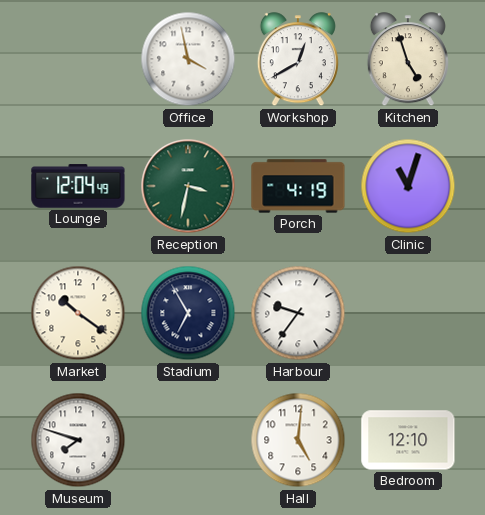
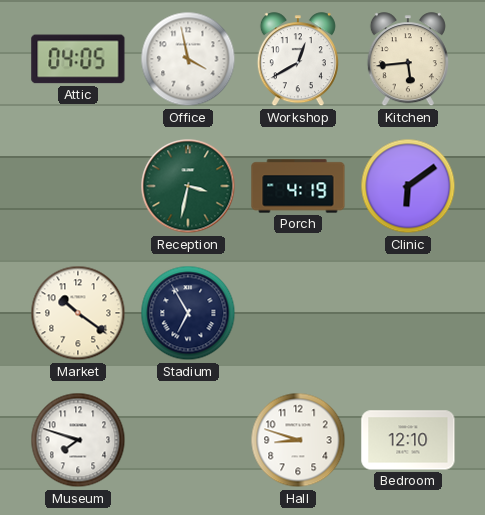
Attic: none -> 04:05 (78, 59)
Kitchen: 4:57 -> 5:44 (408, 60)
Lounge: 12:04 -> none (78, 186)
Clinic: 11:03 -> 6:09 (408, 186)
Harbour: 9:36 -> none (298, 313)
Hall: 5:01 -> 8:48 (298, 440)
